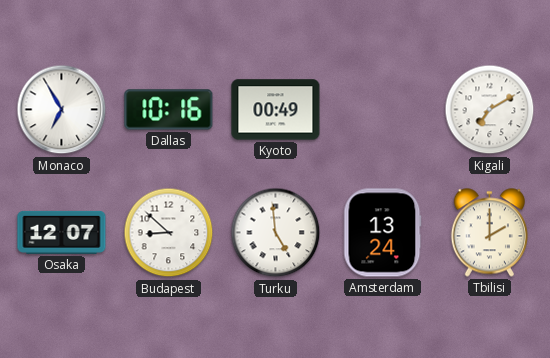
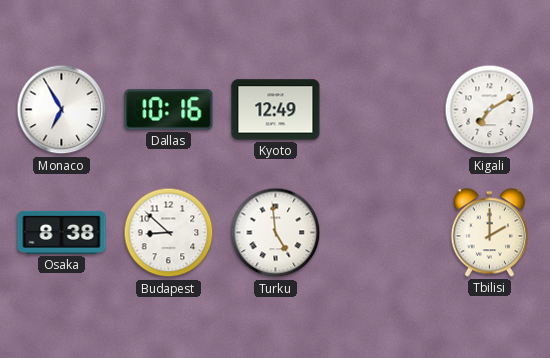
Kyoto: 00:49 -> 12:49 (276, 110)
Osaka: 12:07 -> 8:38 (62, 232)
Amsterdam: 13:24 -> none (383, 233)
